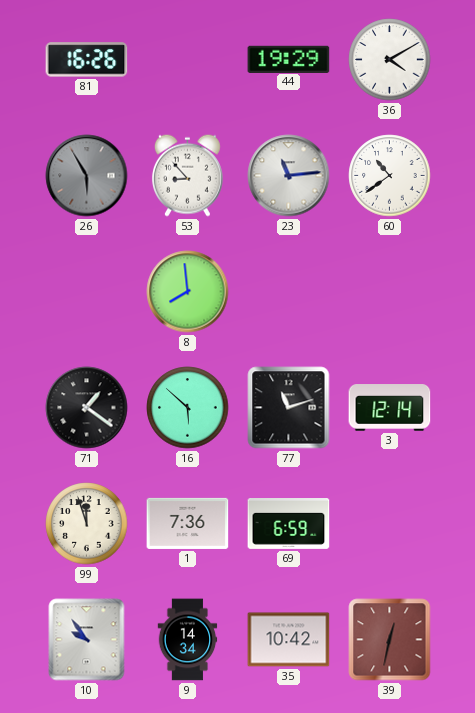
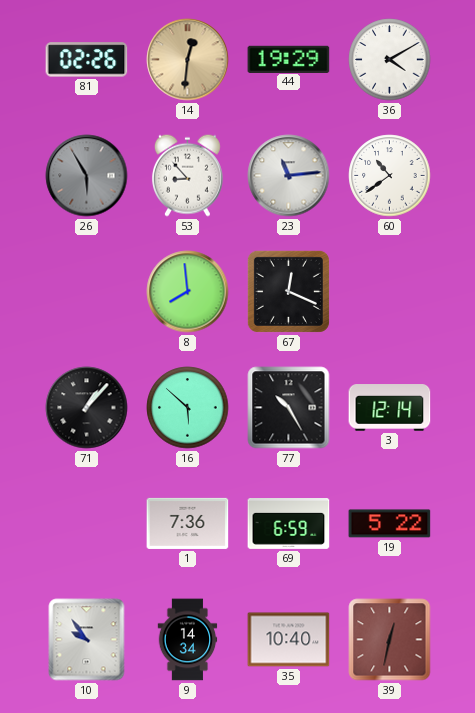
81: 16:26 -> 02:26 (87, 60)
14: none -> 12:31 (188, 60)
67: none -> 12:19 (288, 291)
71: 1:21 -> 1:07 (87, 408)
77: 11:12 -> 10:25 (289, 408)
99: 11:57 -> none (87, 524)
19: none -> 5:22 (390, 524)
35: 10:42 -> 10:40 (289, 640)
